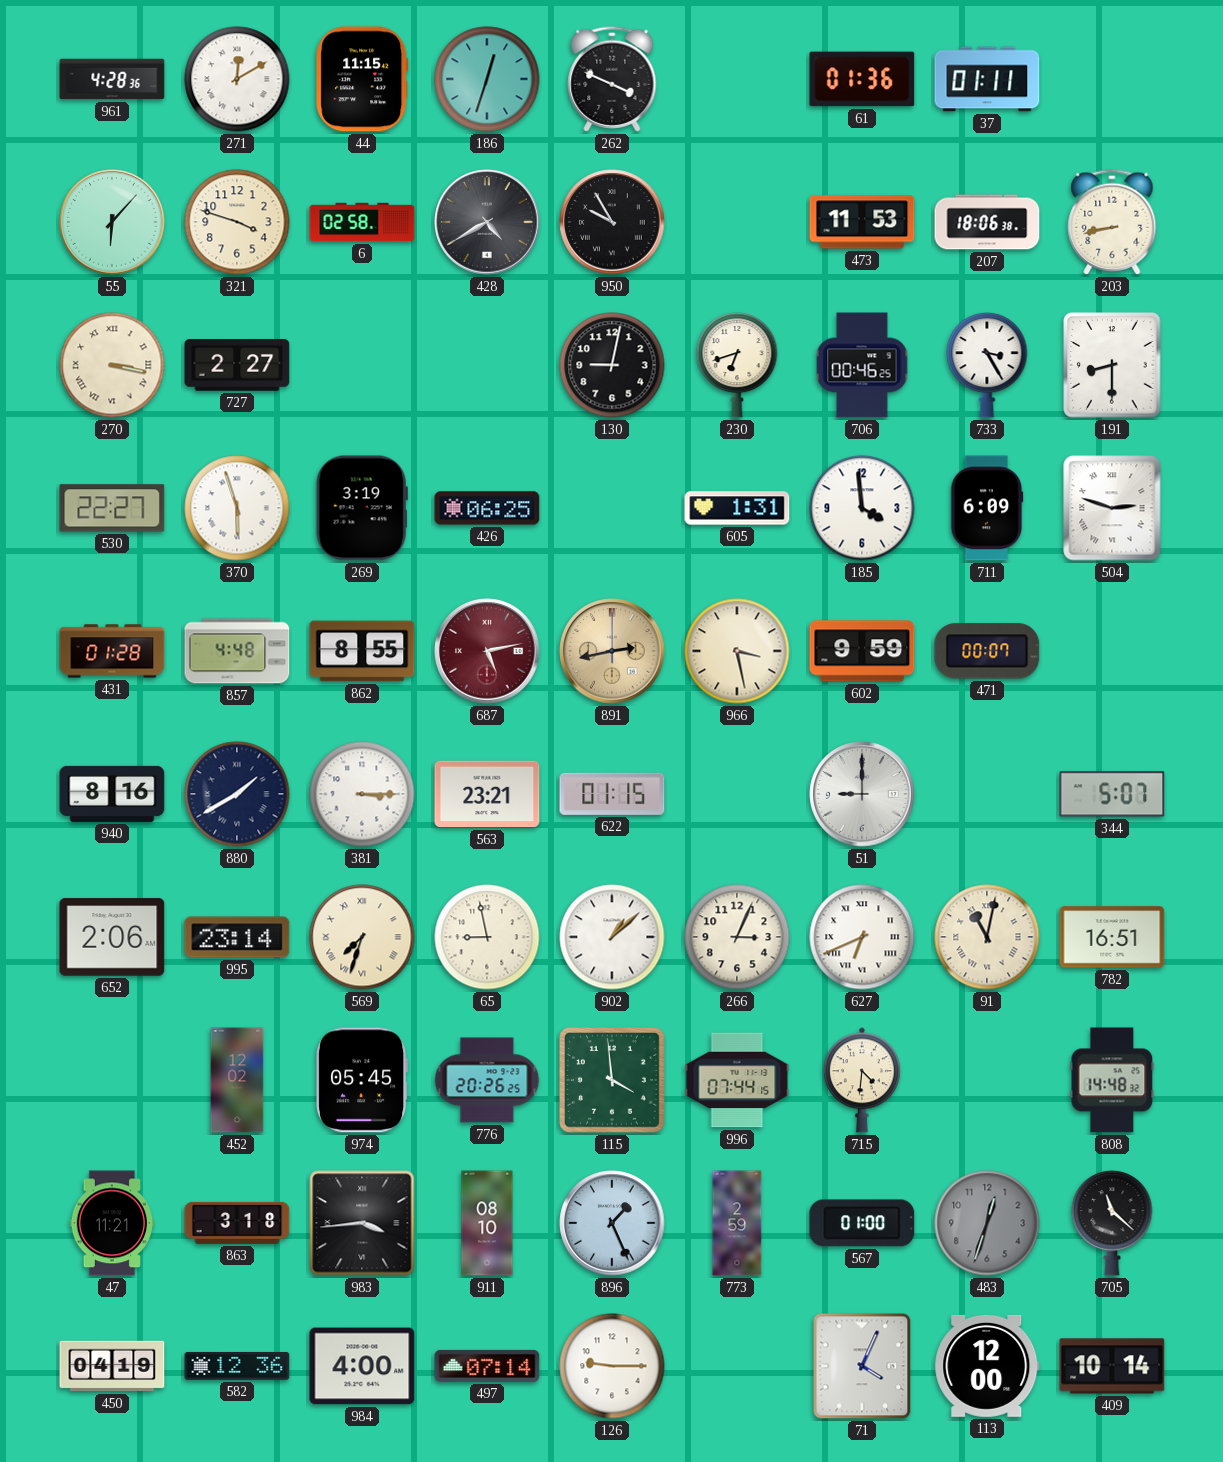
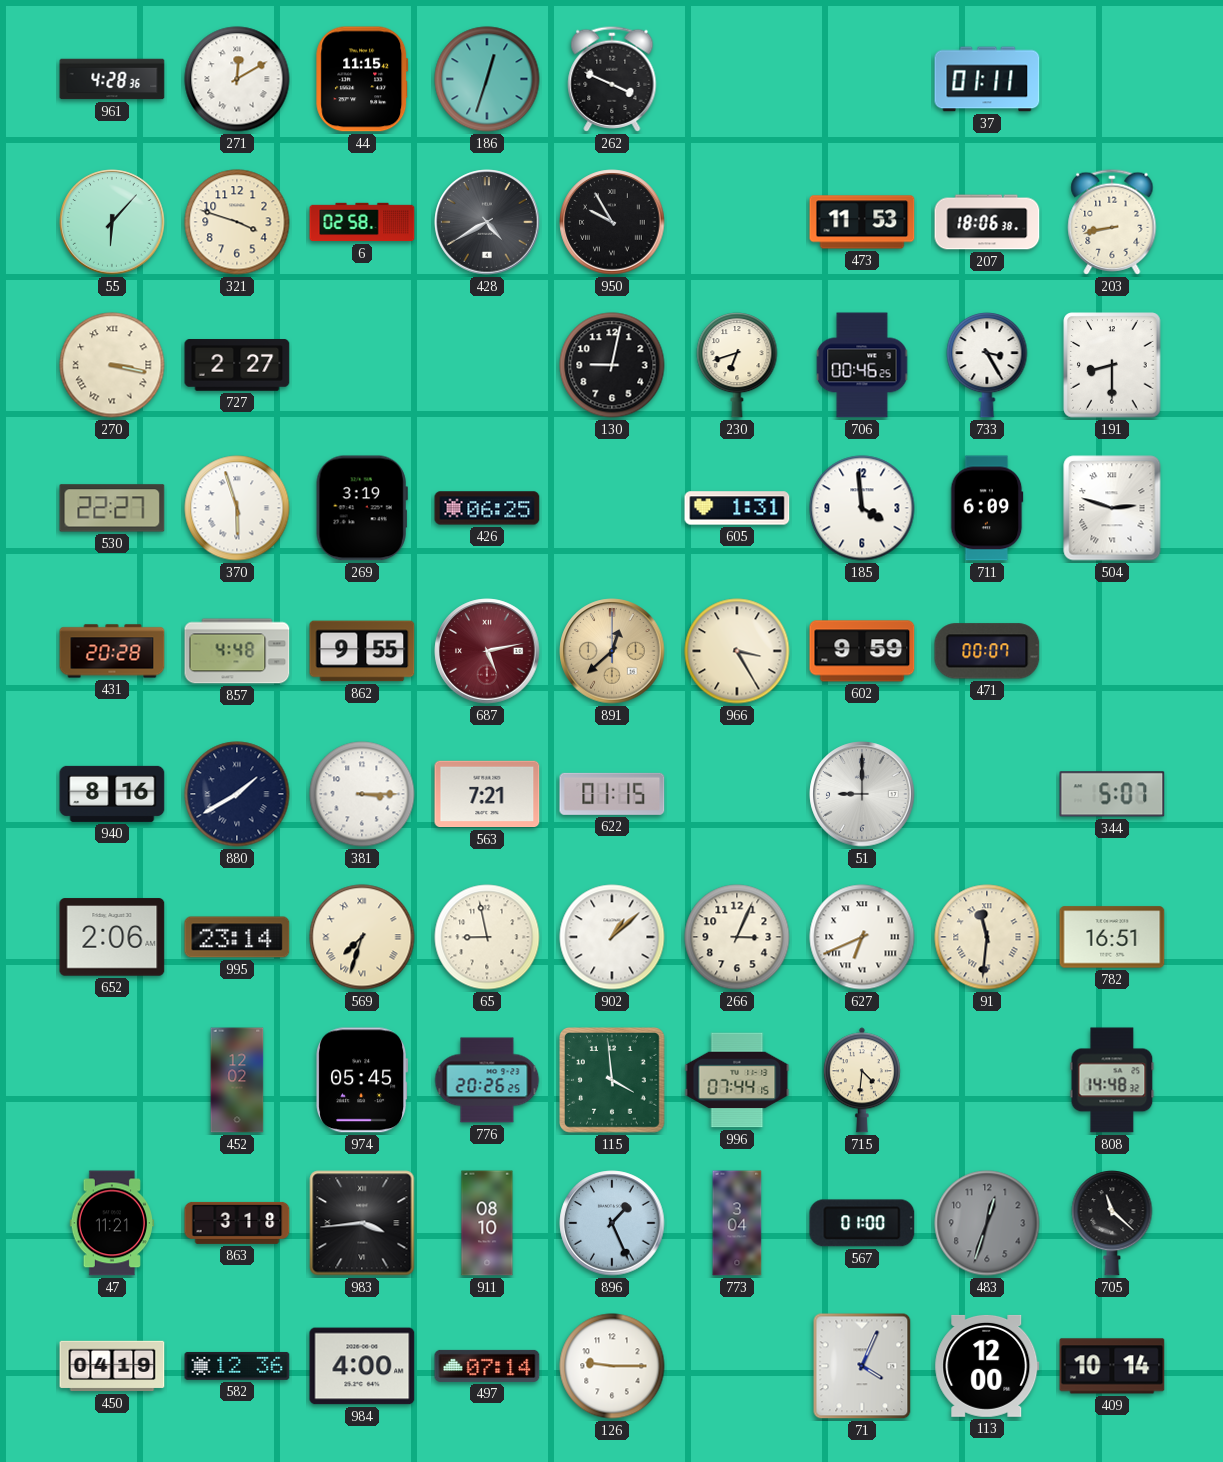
61: 01:36 -> none (862, 79)
431: 01:28 -> 20:28 (112, 651)
862: 8:55 -> 9:55 (362, 651)
891: 2:43 -> 12:38 (612, 651)
966: 3:28 -> 3:25 (737, 651)
563: 23:21 -> 7:21 (487, 794)
91: 11:02 -> 11:31 (987, 937)
773: 2:59 -> 3:04 (737, 1223)
